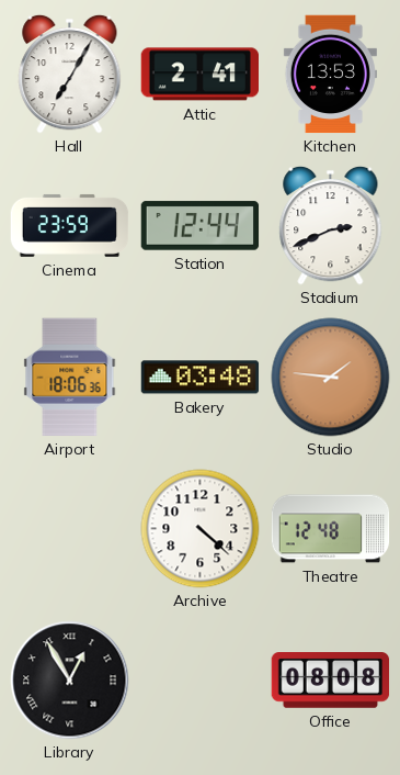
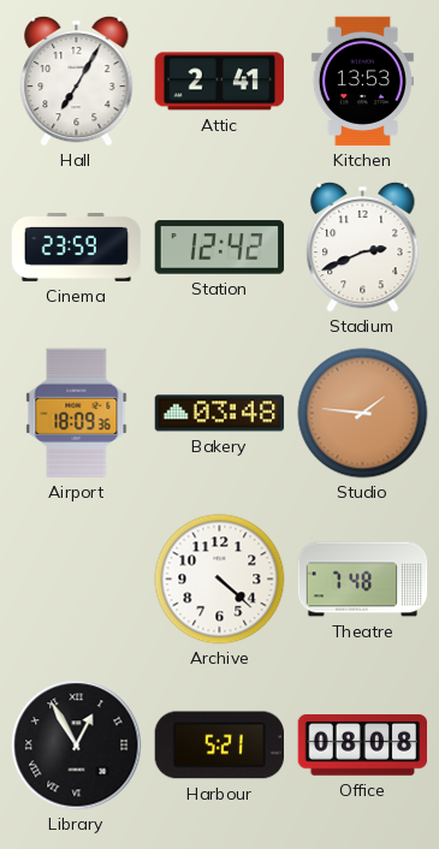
Station: 12:44 -> 12:42 (220, 248)
Airport: 18:06 -> 18:09 (77, 414)
Theatre: 12:48 -> 7:48 (363, 580)
Harbour: none -> 5:21 (219, 746)
